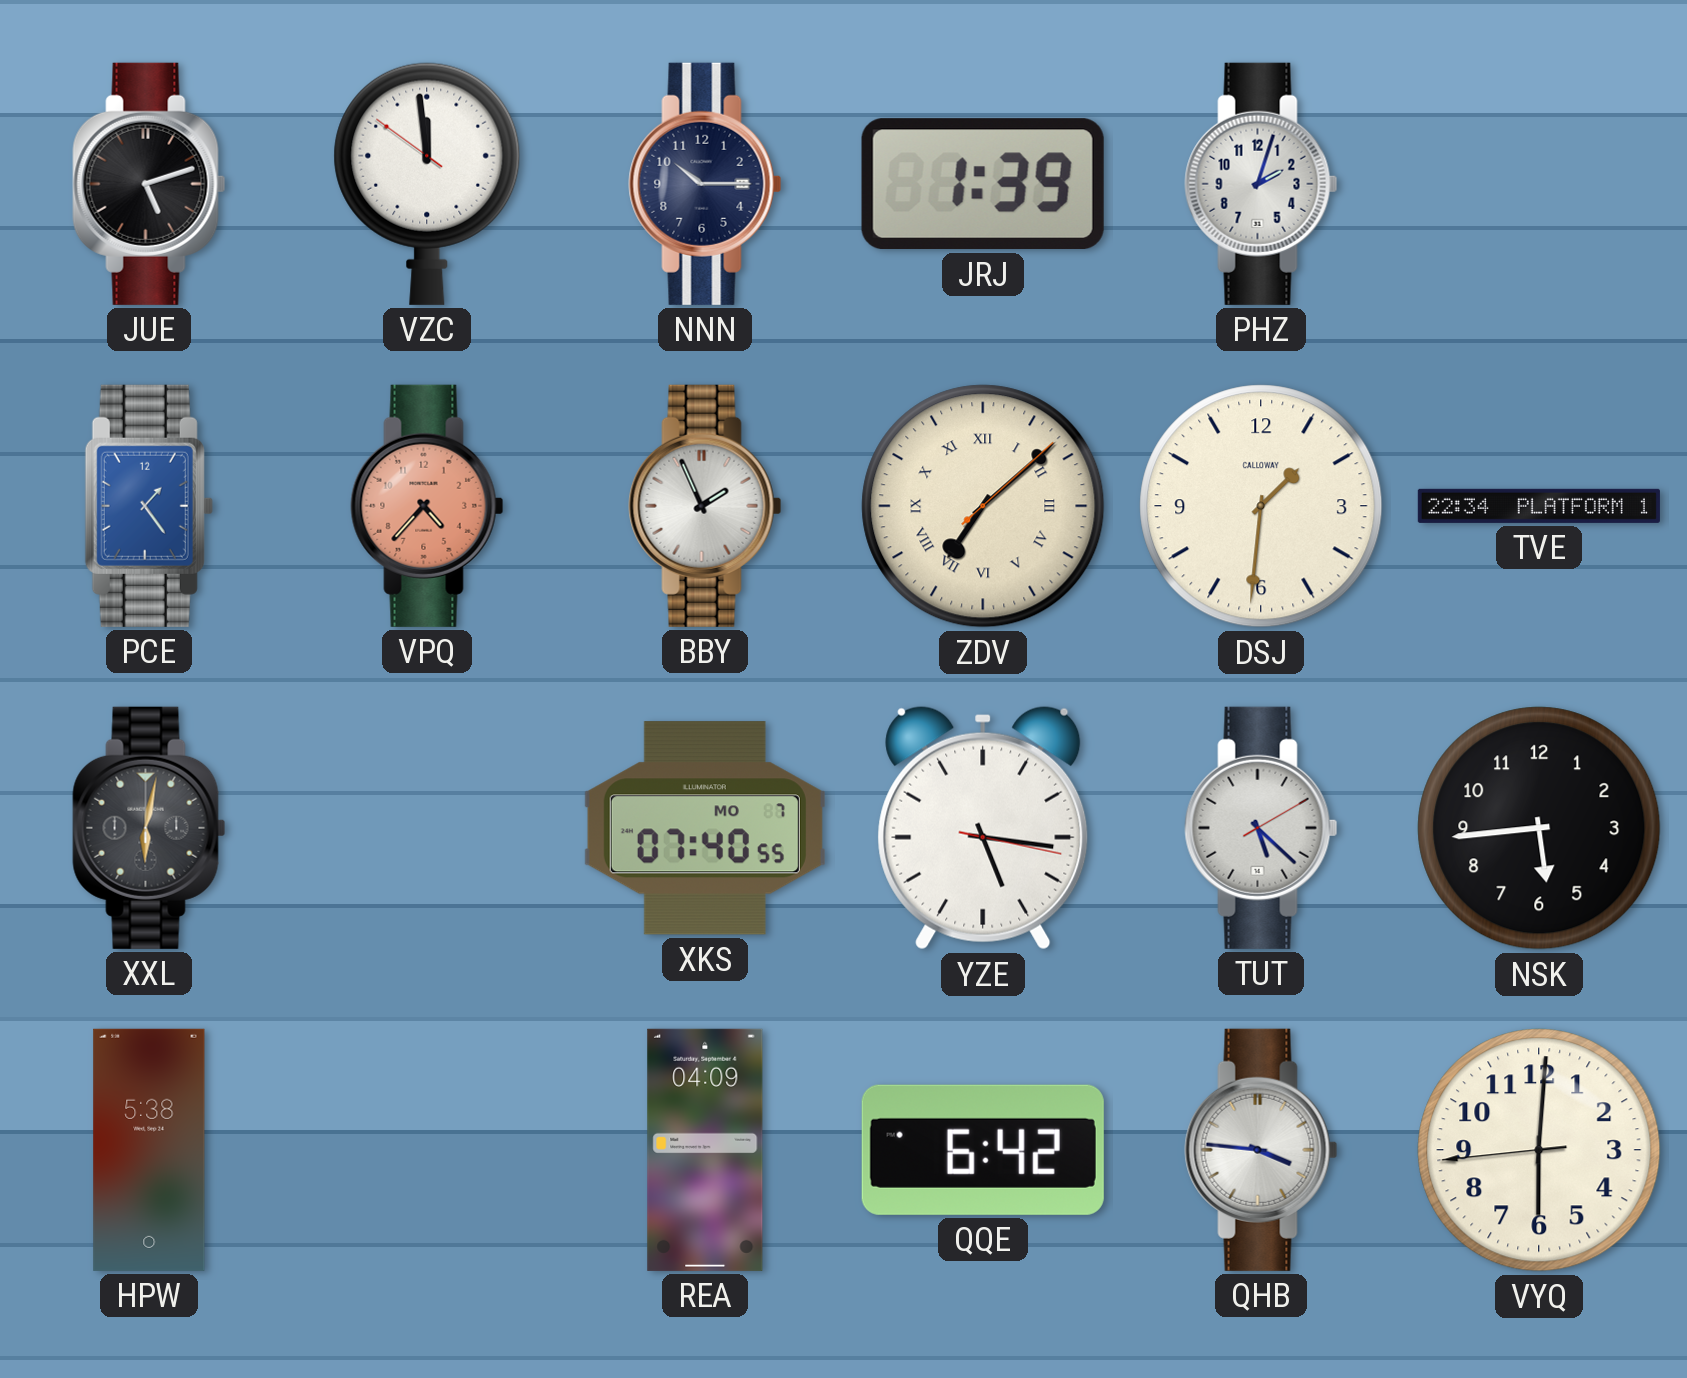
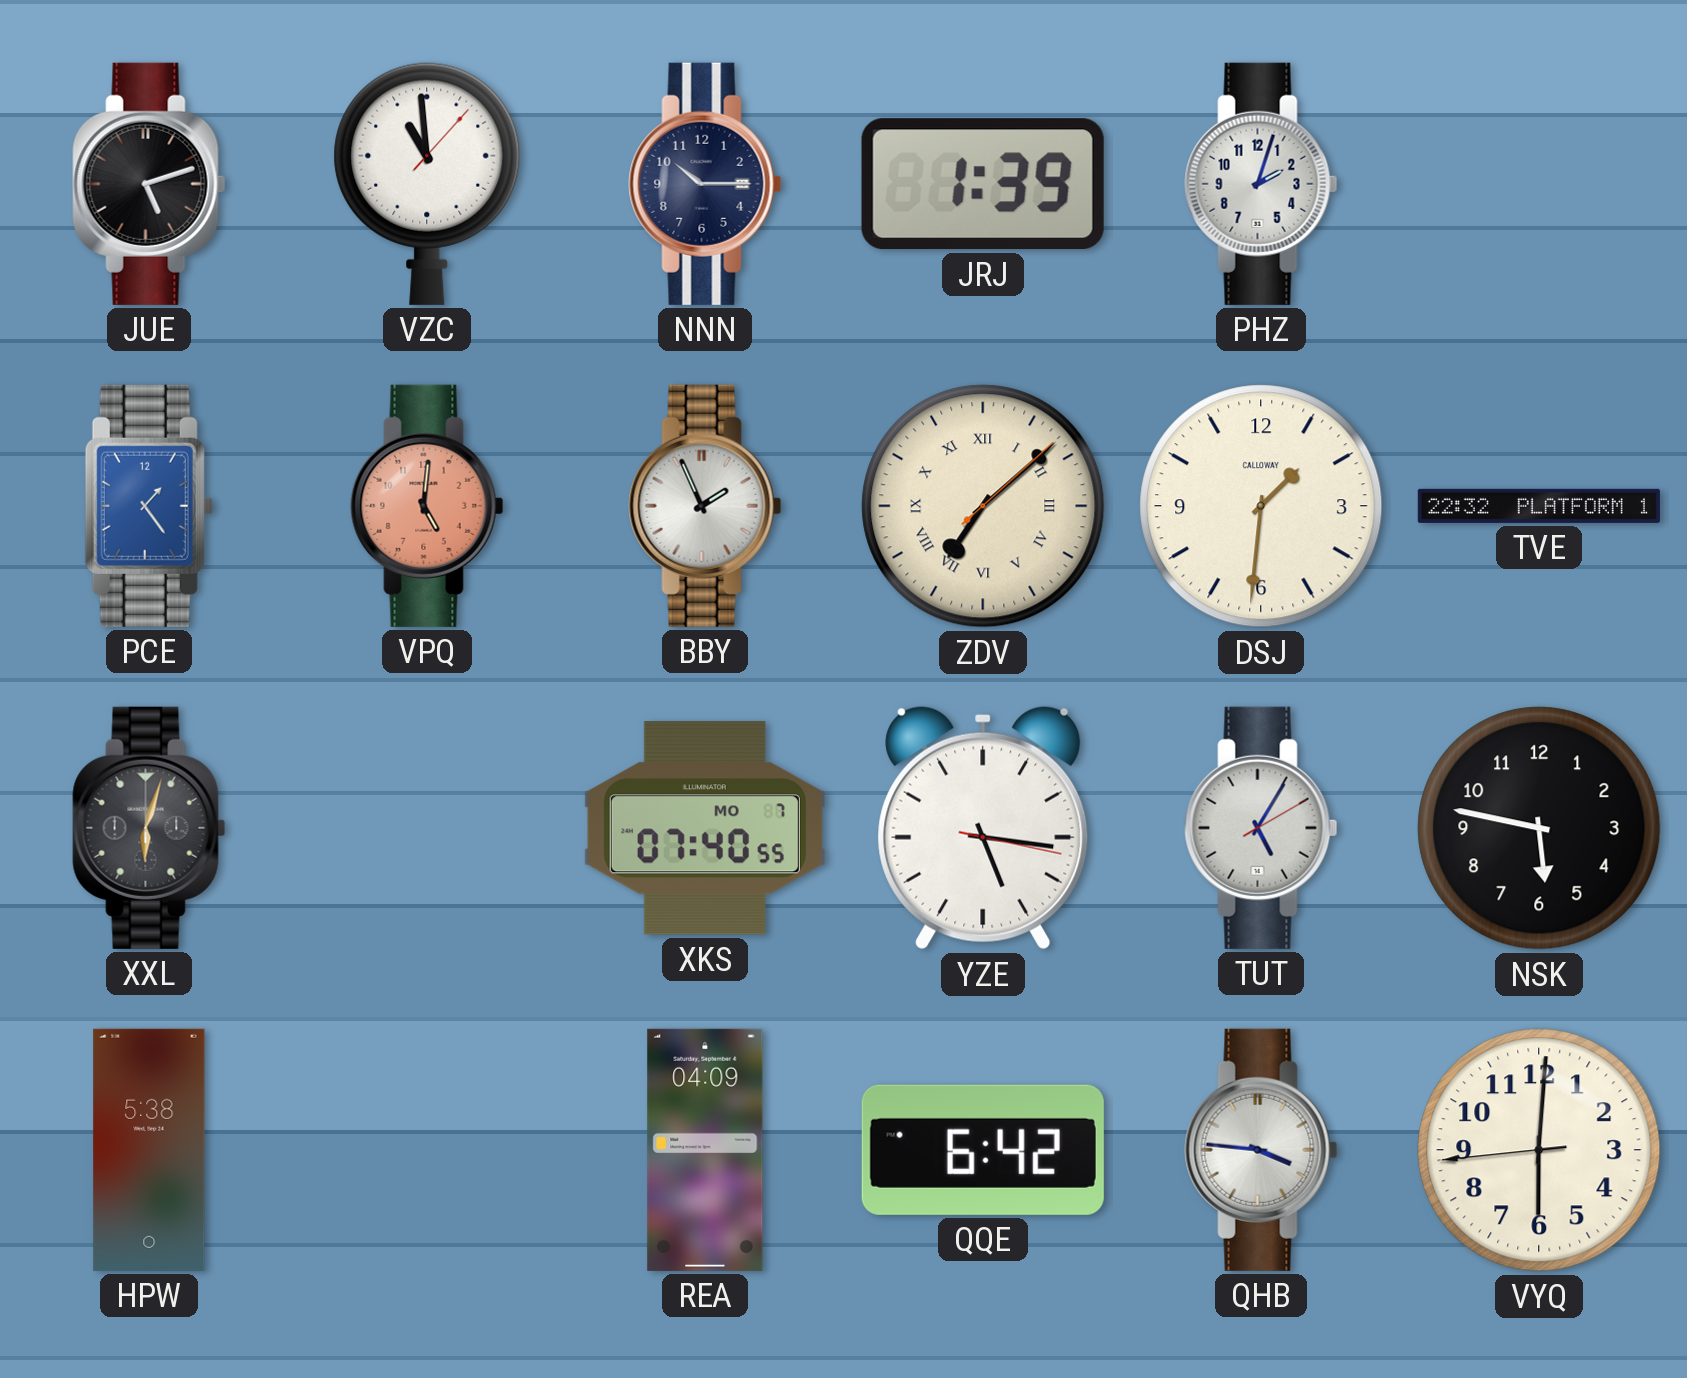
VZC: 11:58 -> 10:59 (427, 184)
VPQ: 4:37 -> 5:01 (427, 506)
TVE: 22:34 -> 22:32 (1539, 506)
XXL: 6:02 -> 6:03 (149, 828)
TUT: 5:22 -> 5:05 (1261, 828)
NSK: 5:44 -> 5:47 (1539, 828)
